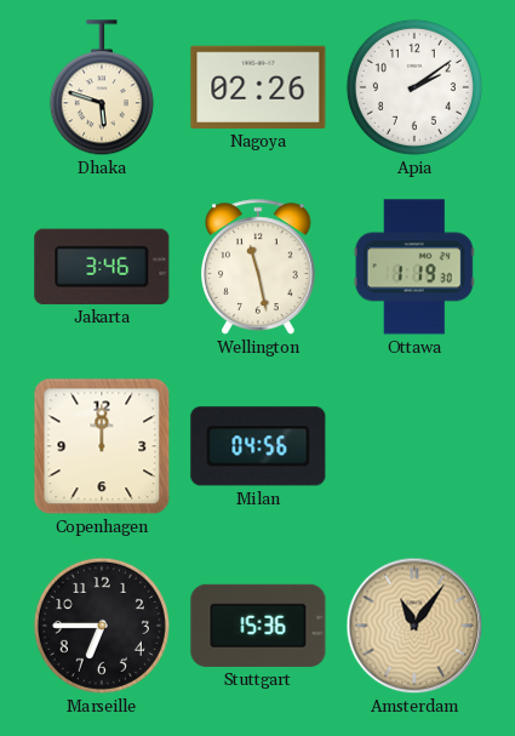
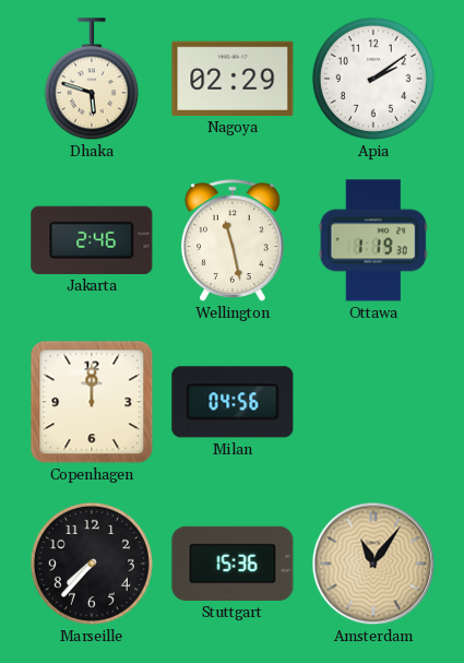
Nagoya: 02:26 -> 02:29 (233, 79)
Jakarta: 3:46 -> 2:46 (92, 240)
Marseille: 6:45 -> 7:37 (92, 564)
